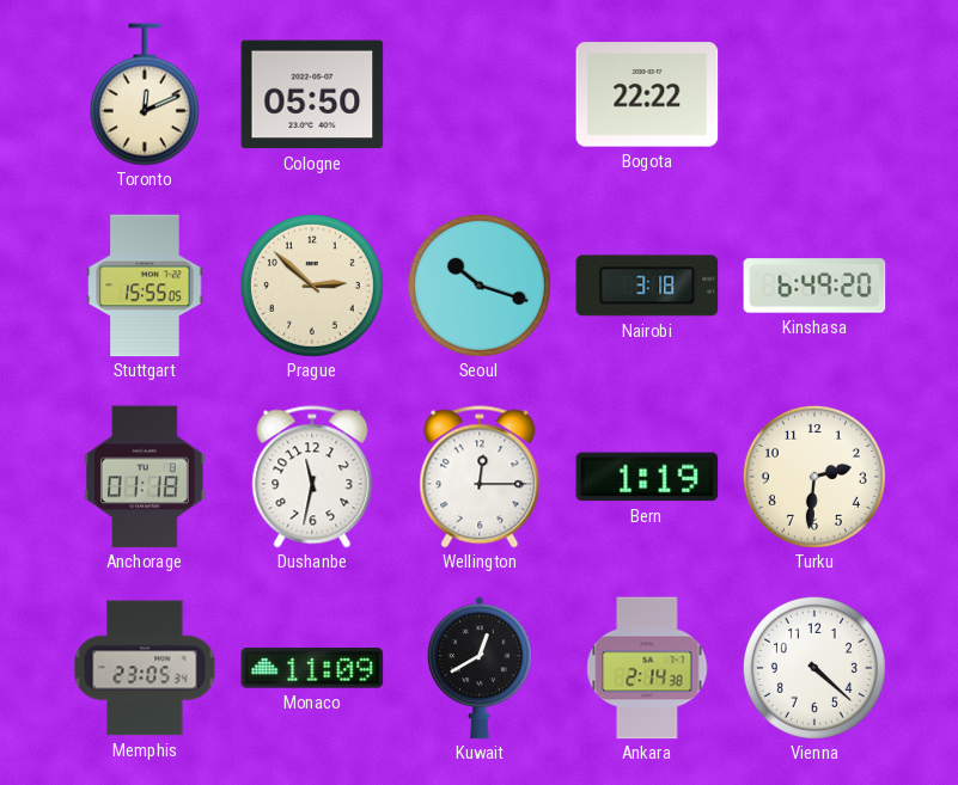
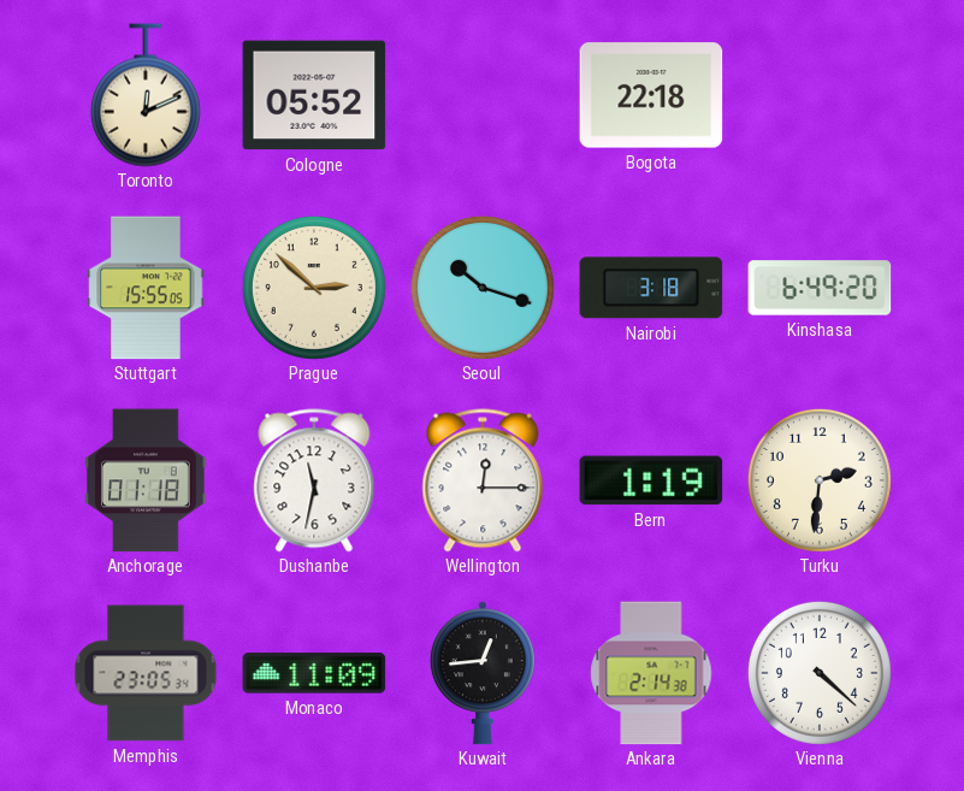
Cologne: 05:50 -> 05:52 (314, 95)
Bogota: 22:22 -> 22:18 (651, 95)
Kuwait: 12:40 -> 12:44 (483, 673)
